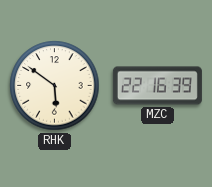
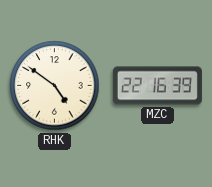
RHK: 5:51 -> 4:51 (55, 86)
